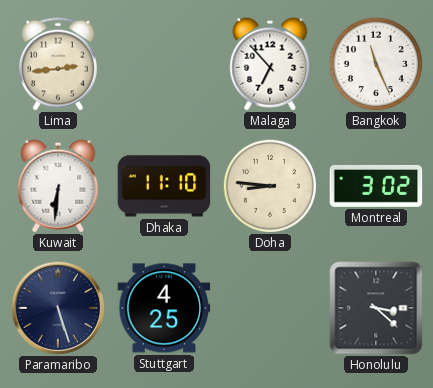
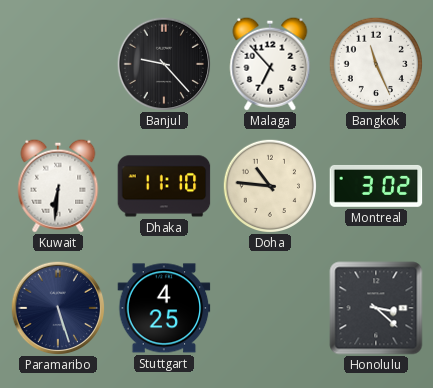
Lima: 2:44 -> none (58, 64)
Banjul: none -> 9:23 (164, 64)
Doha: 8:46 -> 10:46 (269, 185)
